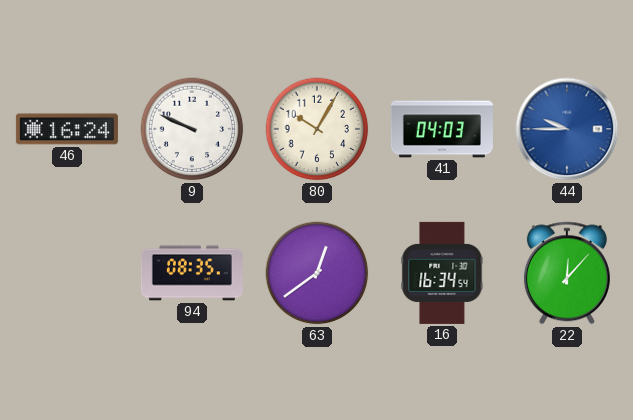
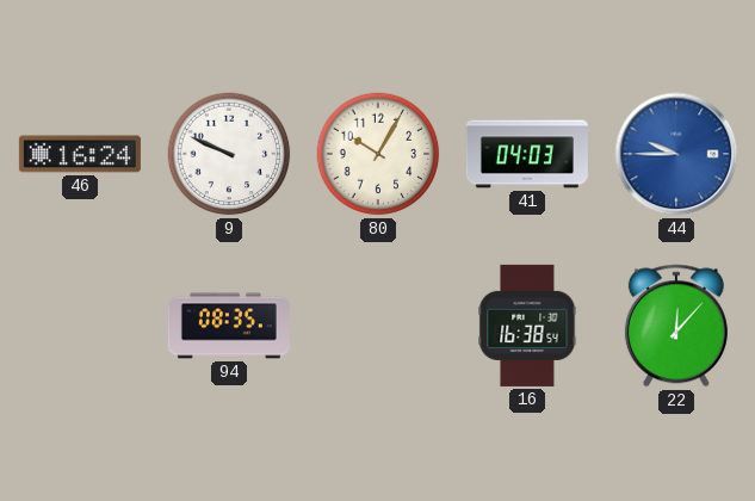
63: 12:39 -> none (317, 273)
16: 16:34 -> 16:38 (527, 326)
